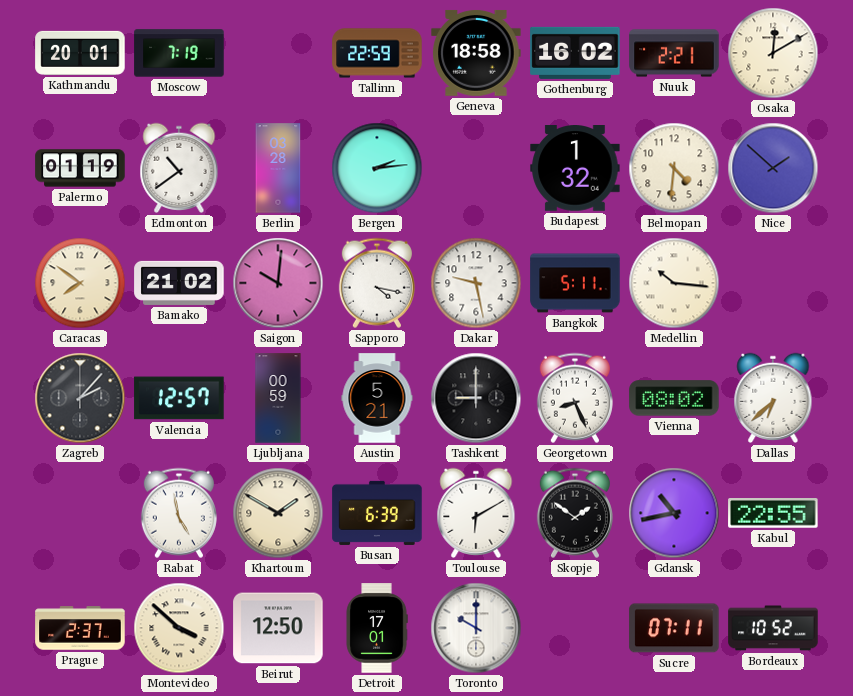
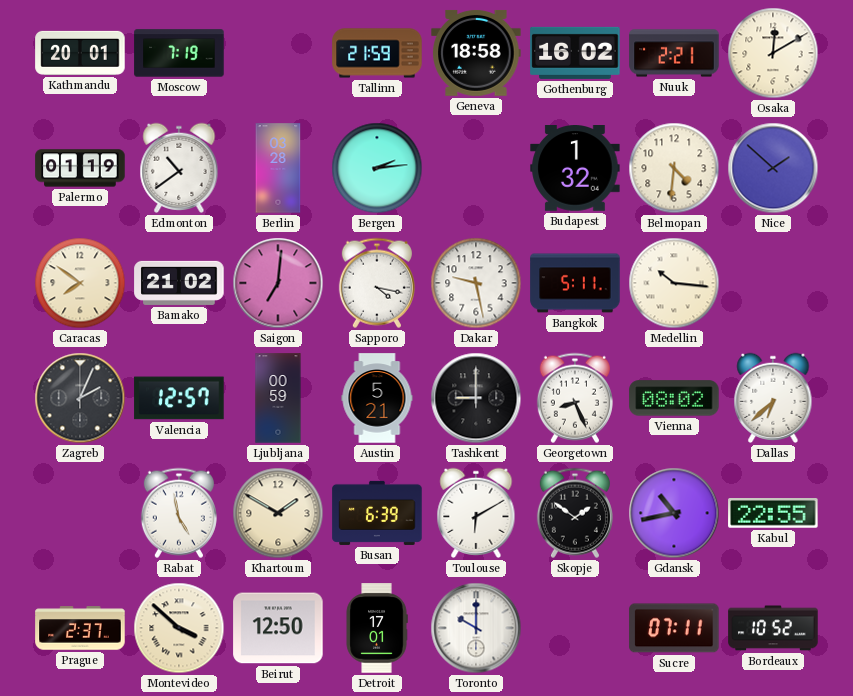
Tallinn: 22:59 -> 21:59 (377, 53)
Saigon: 10:01 -> 7:01 (278, 283)
Zagreb: 2:07 -> 2:04 (80, 398)
